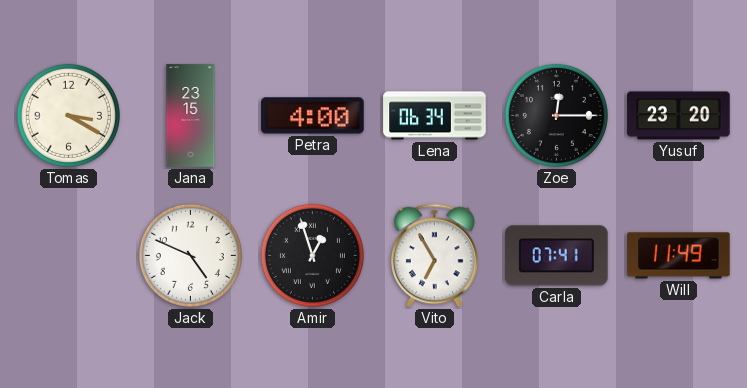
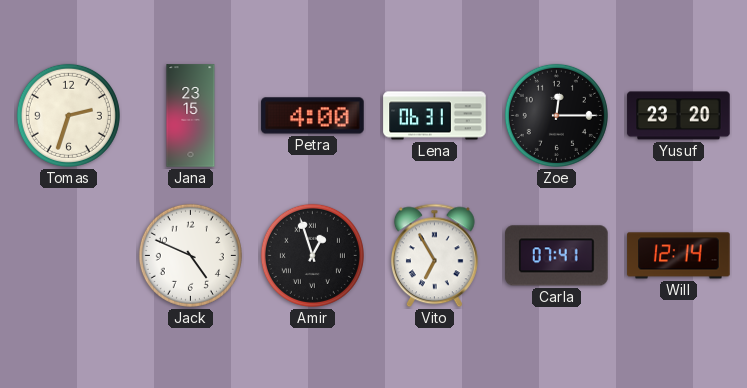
Tomas: 3:20 -> 2:33 (68, 115)
Lena: 06:34 -> 06:31 (435, 116)
Will: 11:49 -> 12:14 (679, 256)
